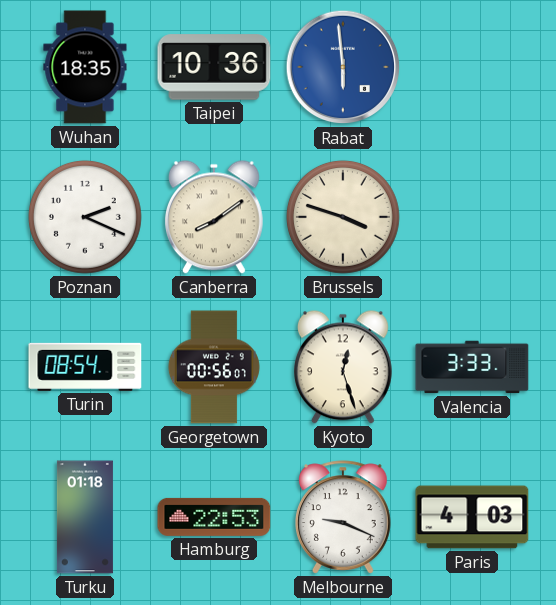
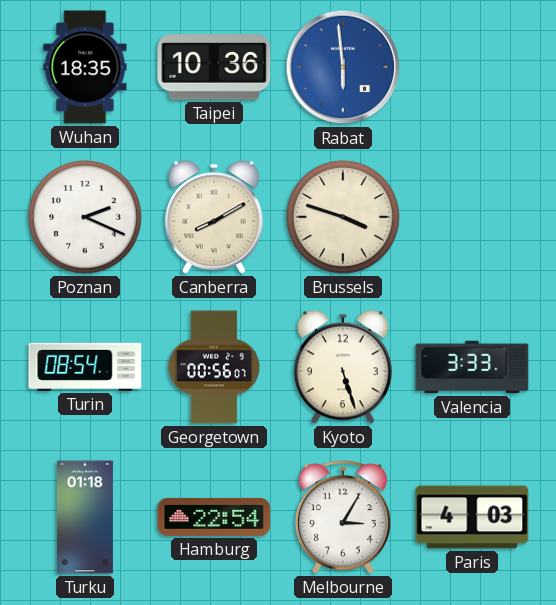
Canberra: 8:09 -> 8:10 (214, 217)
Kyoto: 12:27 -> 5:27 (343, 367)
Hamburg: 22:53 -> 22:54 (214, 517)
Melbourne: 9:19 -> 3:05 (344, 517)
